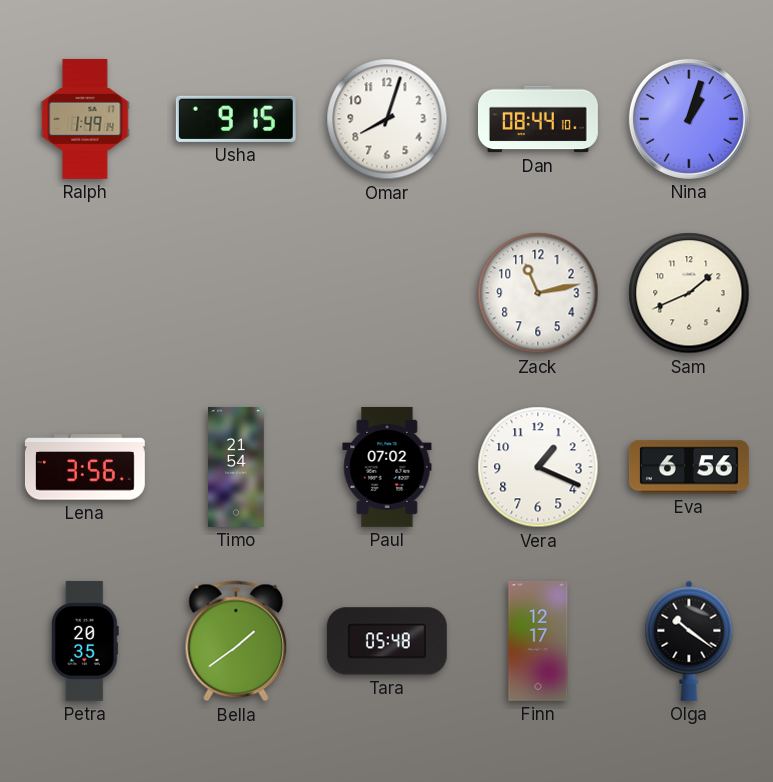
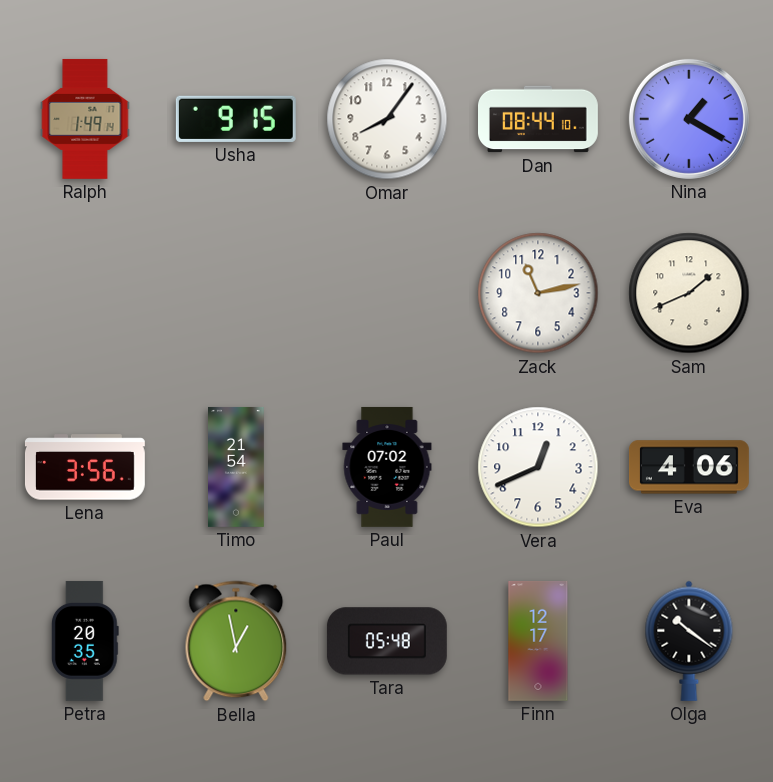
Omar: 8:03 -> 8:06 (387, 119)
Nina: 1:03 -> 1:20 (689, 119)
Vera: 1:19 -> 12:41 (538, 467)
Eva: 6:56 -> 4:06 (689, 467)
Bella: 1:39 -> 12:58 (236, 641)
